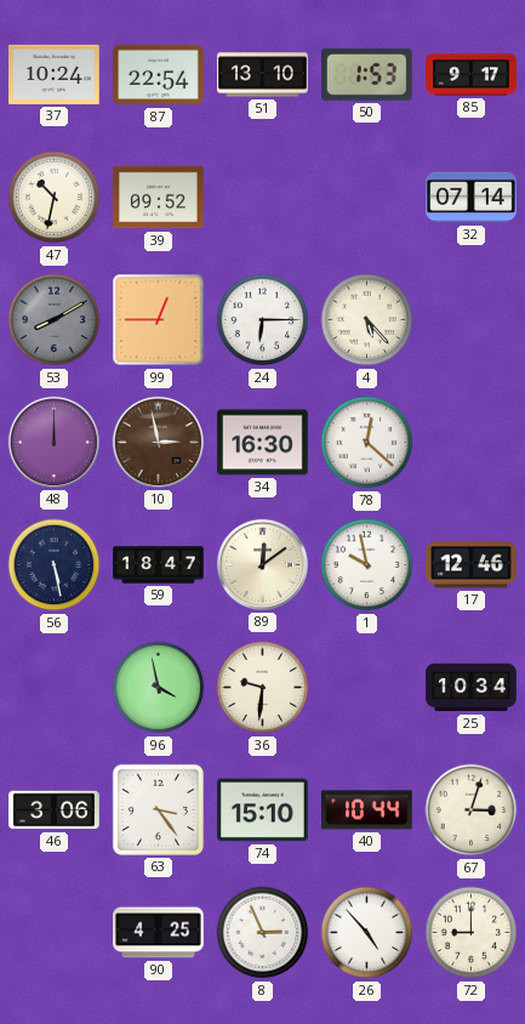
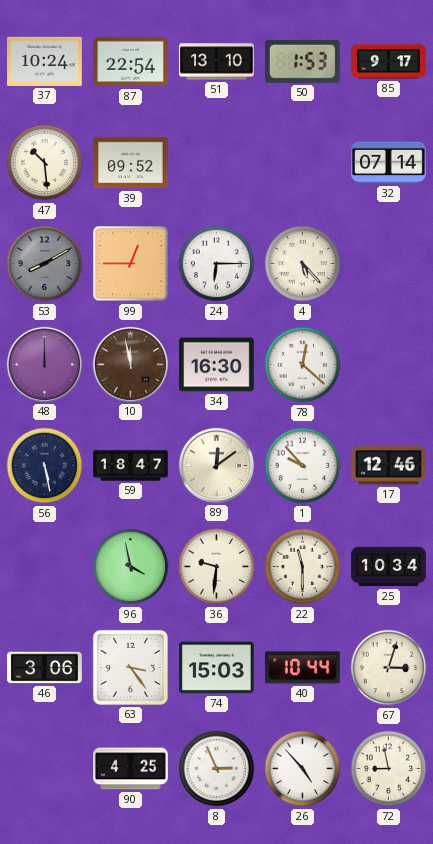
47: 10:32 -> 10:29 (45, 163)
10: 2:58 -> 11:58 (130, 364)
1: 9:58 -> 9:53 (303, 466)
22: none -> 11:30 (303, 567)
74: 15:10 -> 15:03 (217, 668)
72: 9:00 -> 8:58 (389, 769)
